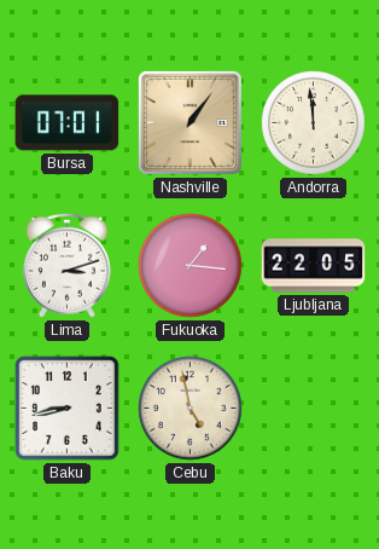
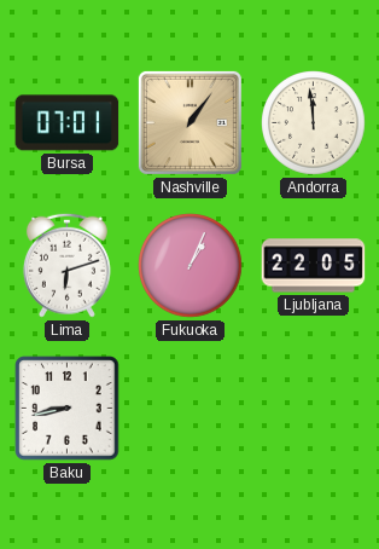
Lima: 3:12 -> 6:12 (66, 265)
Fukuoka: 1:16 -> 1:04 (191, 266)
Cebu: 4:58 -> none (191, 409)
